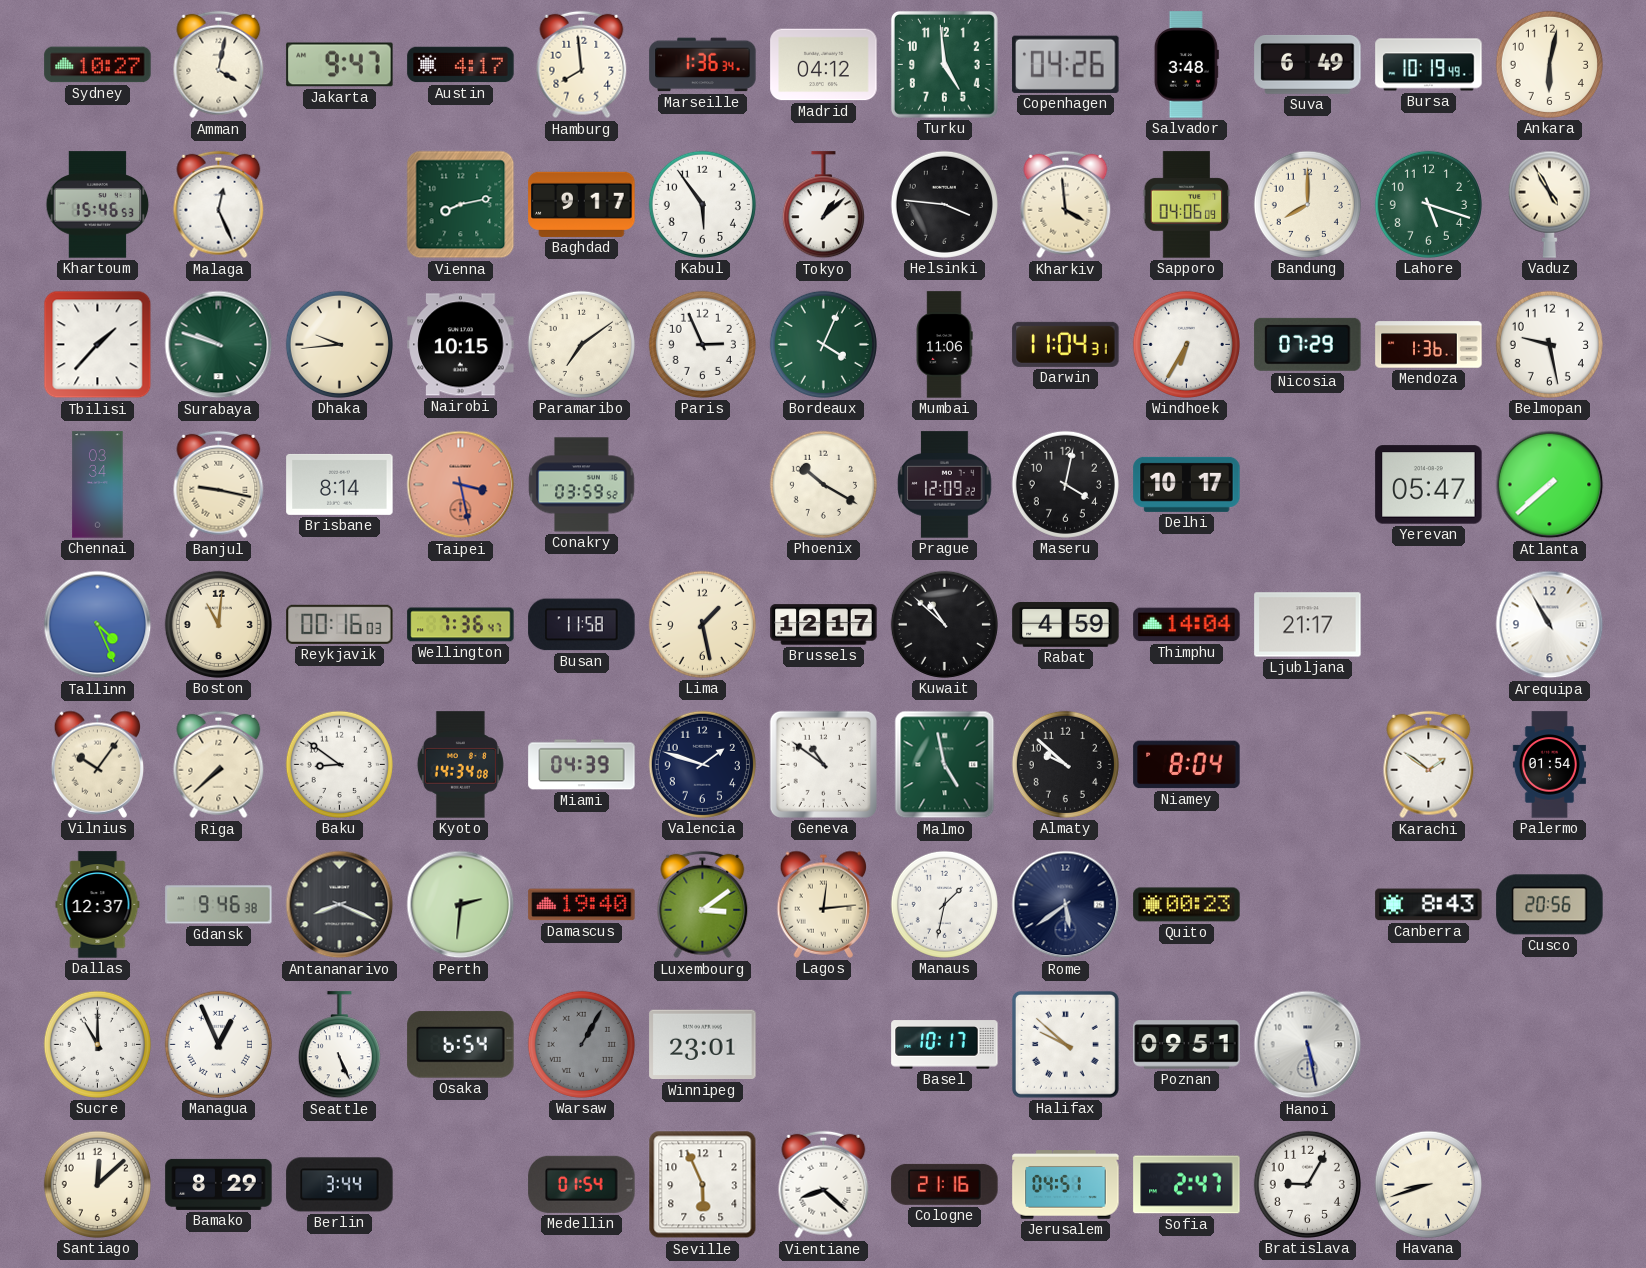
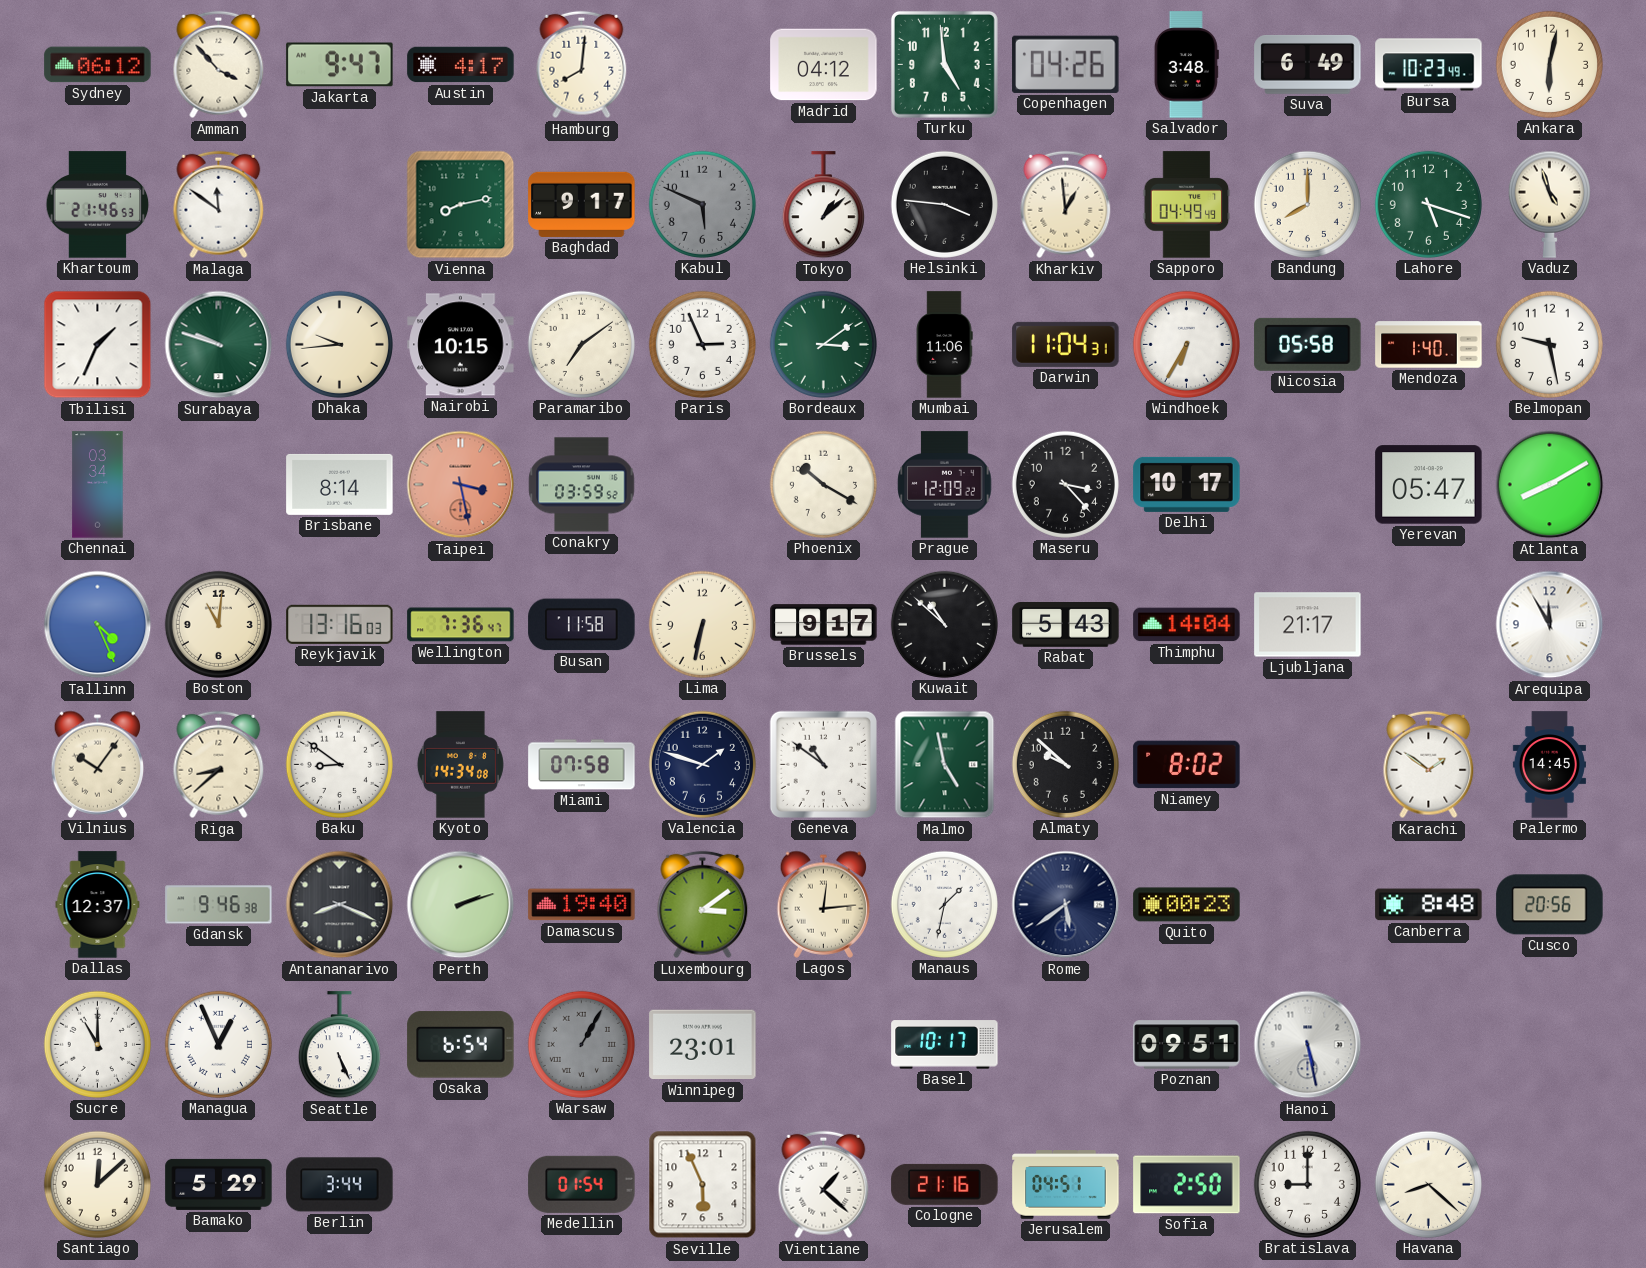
Sydney: 10:27 -> 06:12 (98, 65)
Amman: 4:02 -> 3:53 (219, 65)
Hamburg: 7:59 -> 8:01 (582, 65)
Marseille: 1:36 -> none (703, 65)
Bursa: 10:19 -> 10:23 (1429, 65)
Khartoum: 15:46 -> 21:46 (98, 205)
Malaga: 12:26 -> 11:51 (219, 205)
Kabul: 5:54 -> 5:49 (702, 204)
Kabul dial: white -> grey (702, 204)
Kharkiv: 3:59 -> 12:59 (1066, 205)
Sapporo: 04:06 -> 04:49 (1187, 205)
Vaduz: 4:55 -> 4:57 (1549, 204)
Tbilisi: 1:37 -> 1:34 (98, 345)
Bordeaux: 4:04 -> 3:09 (823, 344)
Nicosia: 07:29 -> 05:58 (1308, 344)
Mendoza: 1:36 -> 1:40 (1429, 345)
Banjul: 9:17 -> none (219, 485)
Maseru: 4:02 -> 3:23 (1065, 484)
Atlanta: 7:38 -> 8:10 (1550, 485)
Reykjavik: 00:16 -> 13:16 (340, 624)
Lima: 1:28 -> 6:32 (702, 624)
Brussels: 12:17 -> 9:17 (824, 625)
Rabat: 4:59 -> 5:43 (1066, 625)
Arequipa: 10:55 -> 11:55 (1550, 625)
Riga: 7:38 -> 8:38 (219, 765)
Miami: 04:39 -> 07:58 (582, 765)
Niamey: 8:04 -> 8:02 (1187, 765)
Palermo: 01:54 -> 14:45 (1549, 765)
Perth: 2:31 -> 2:12 (461, 905)
Canberra: 8:43 -> 8:48 (1429, 905)
Halifax: 9:52 -> none (1065, 1044)
Bamako: 8:29 -> 5:29 (219, 1184)
Vientiane: 8:22 -> 1:22 (824, 1185)
Sofia: 2:47 -> 2:50 (1187, 1185)
Bratislava: 9:05 -> 9:00 (1307, 1184)
Havana: 8:42 -> 8:22 (1428, 1184)
